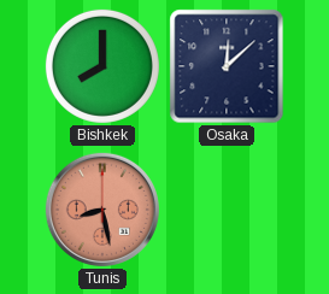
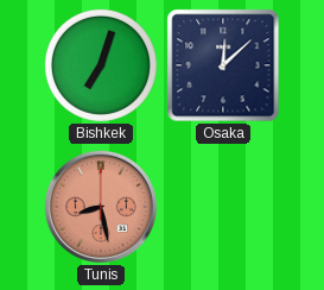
Bishkek: 8:00 -> 7:03 (101, 65)
